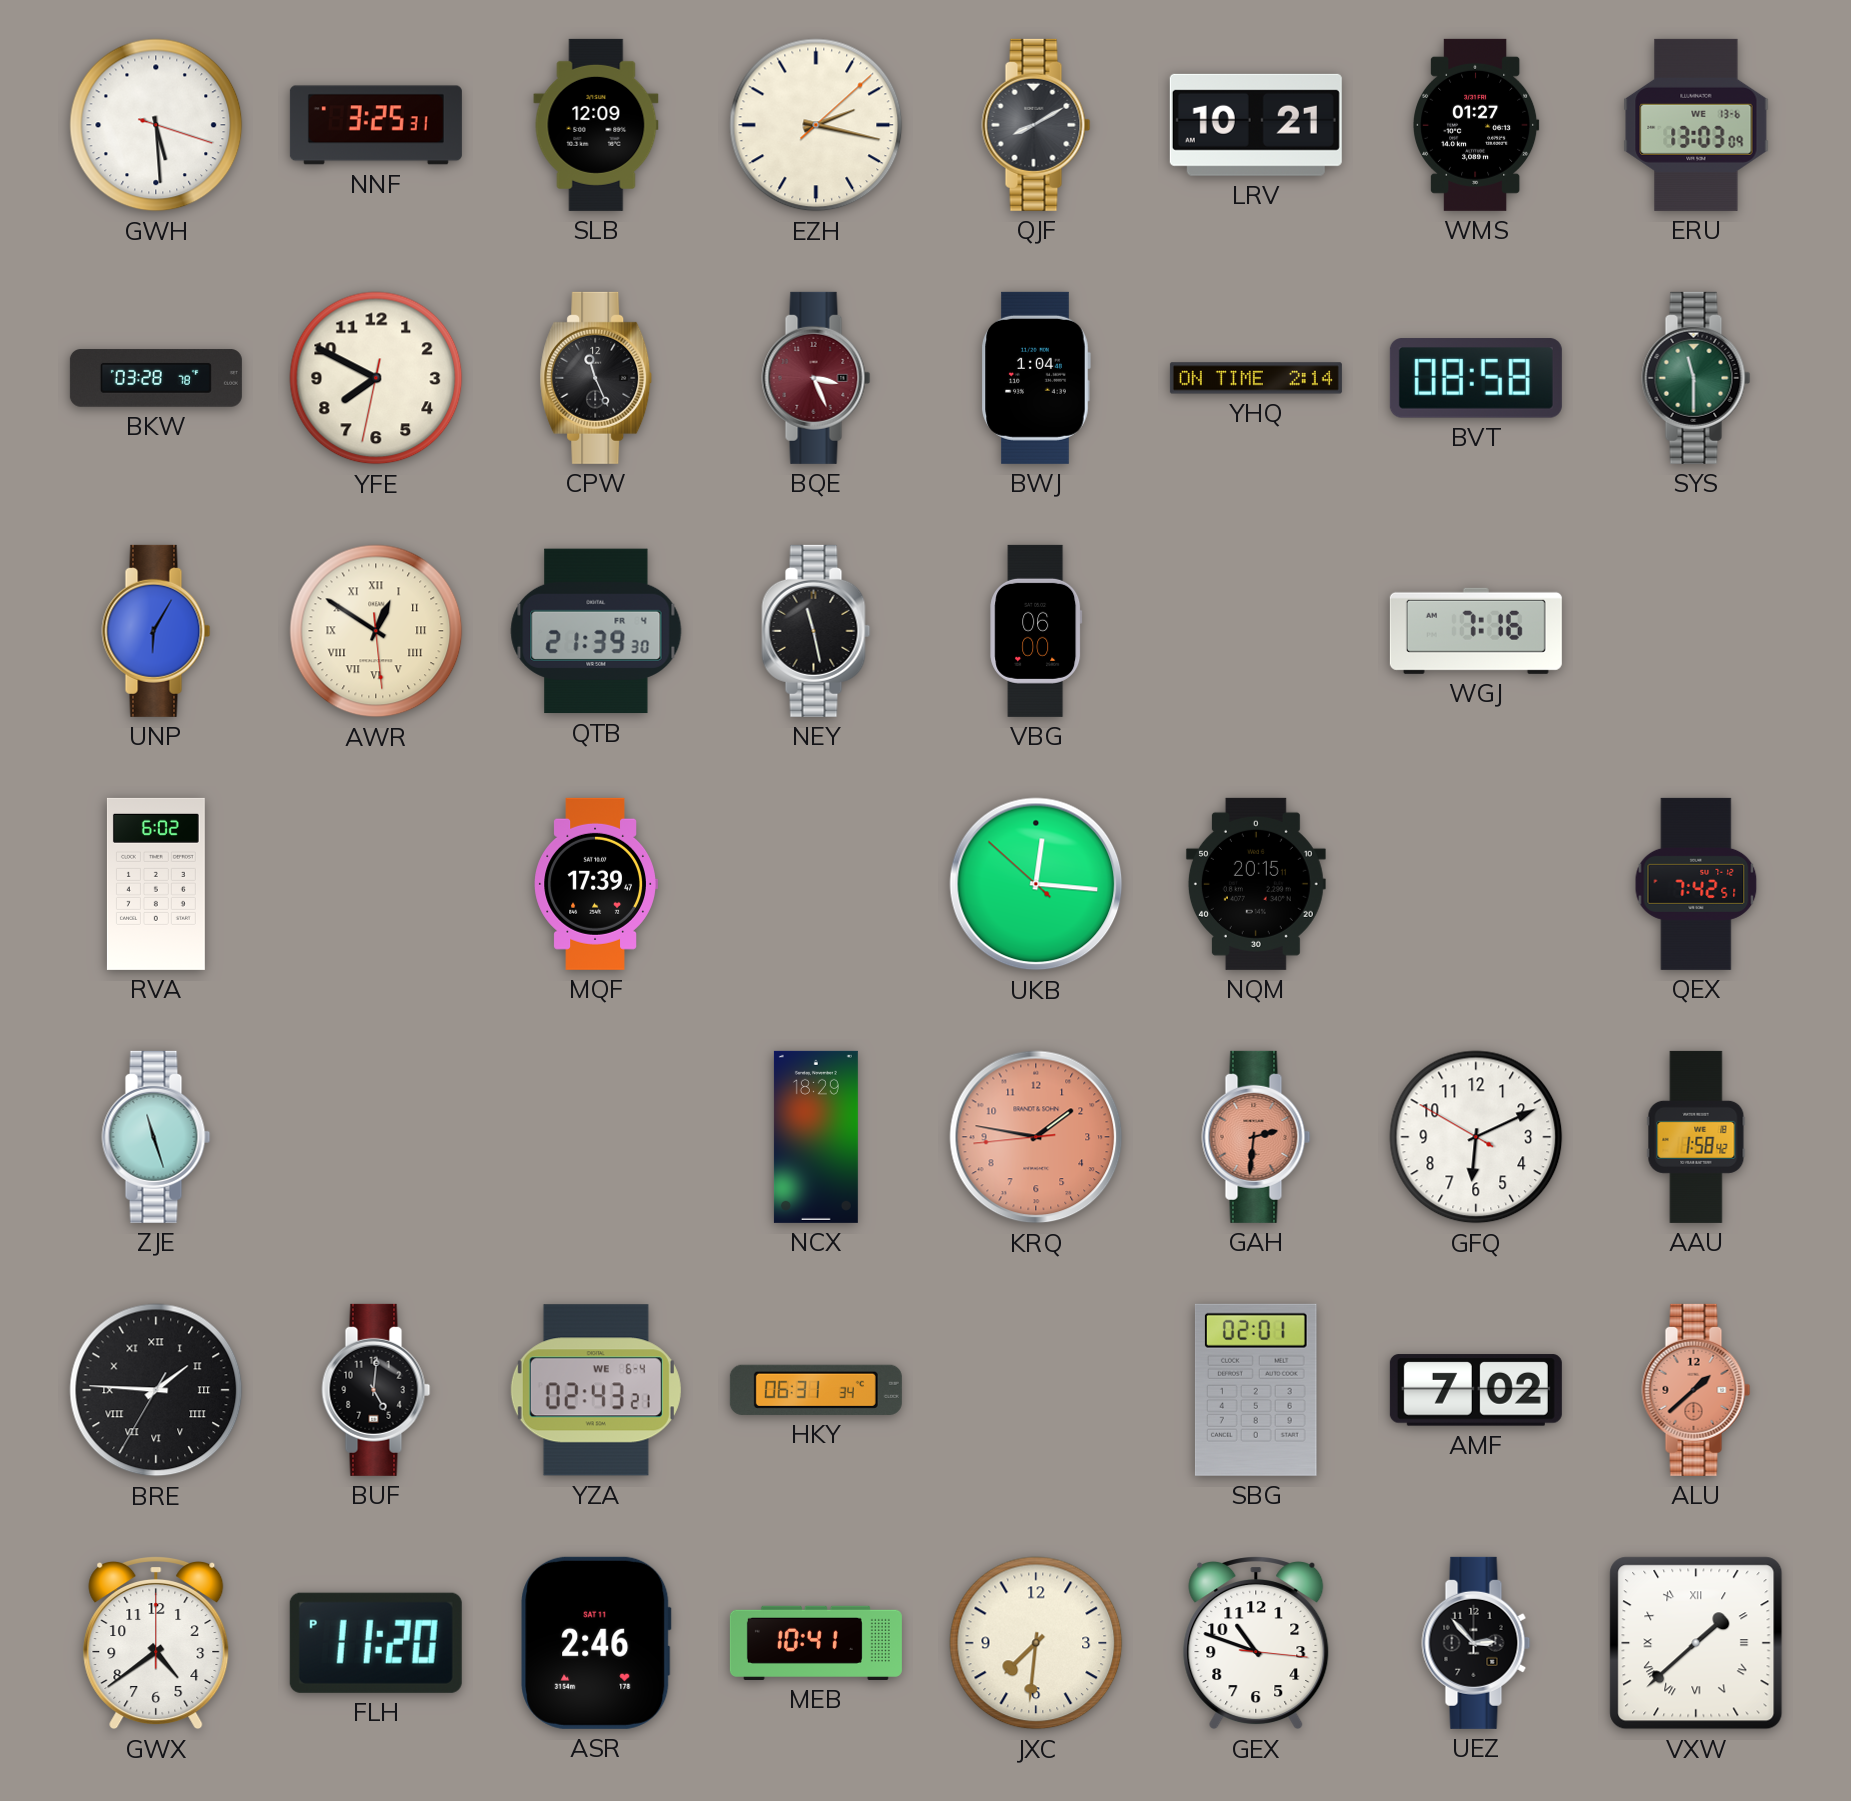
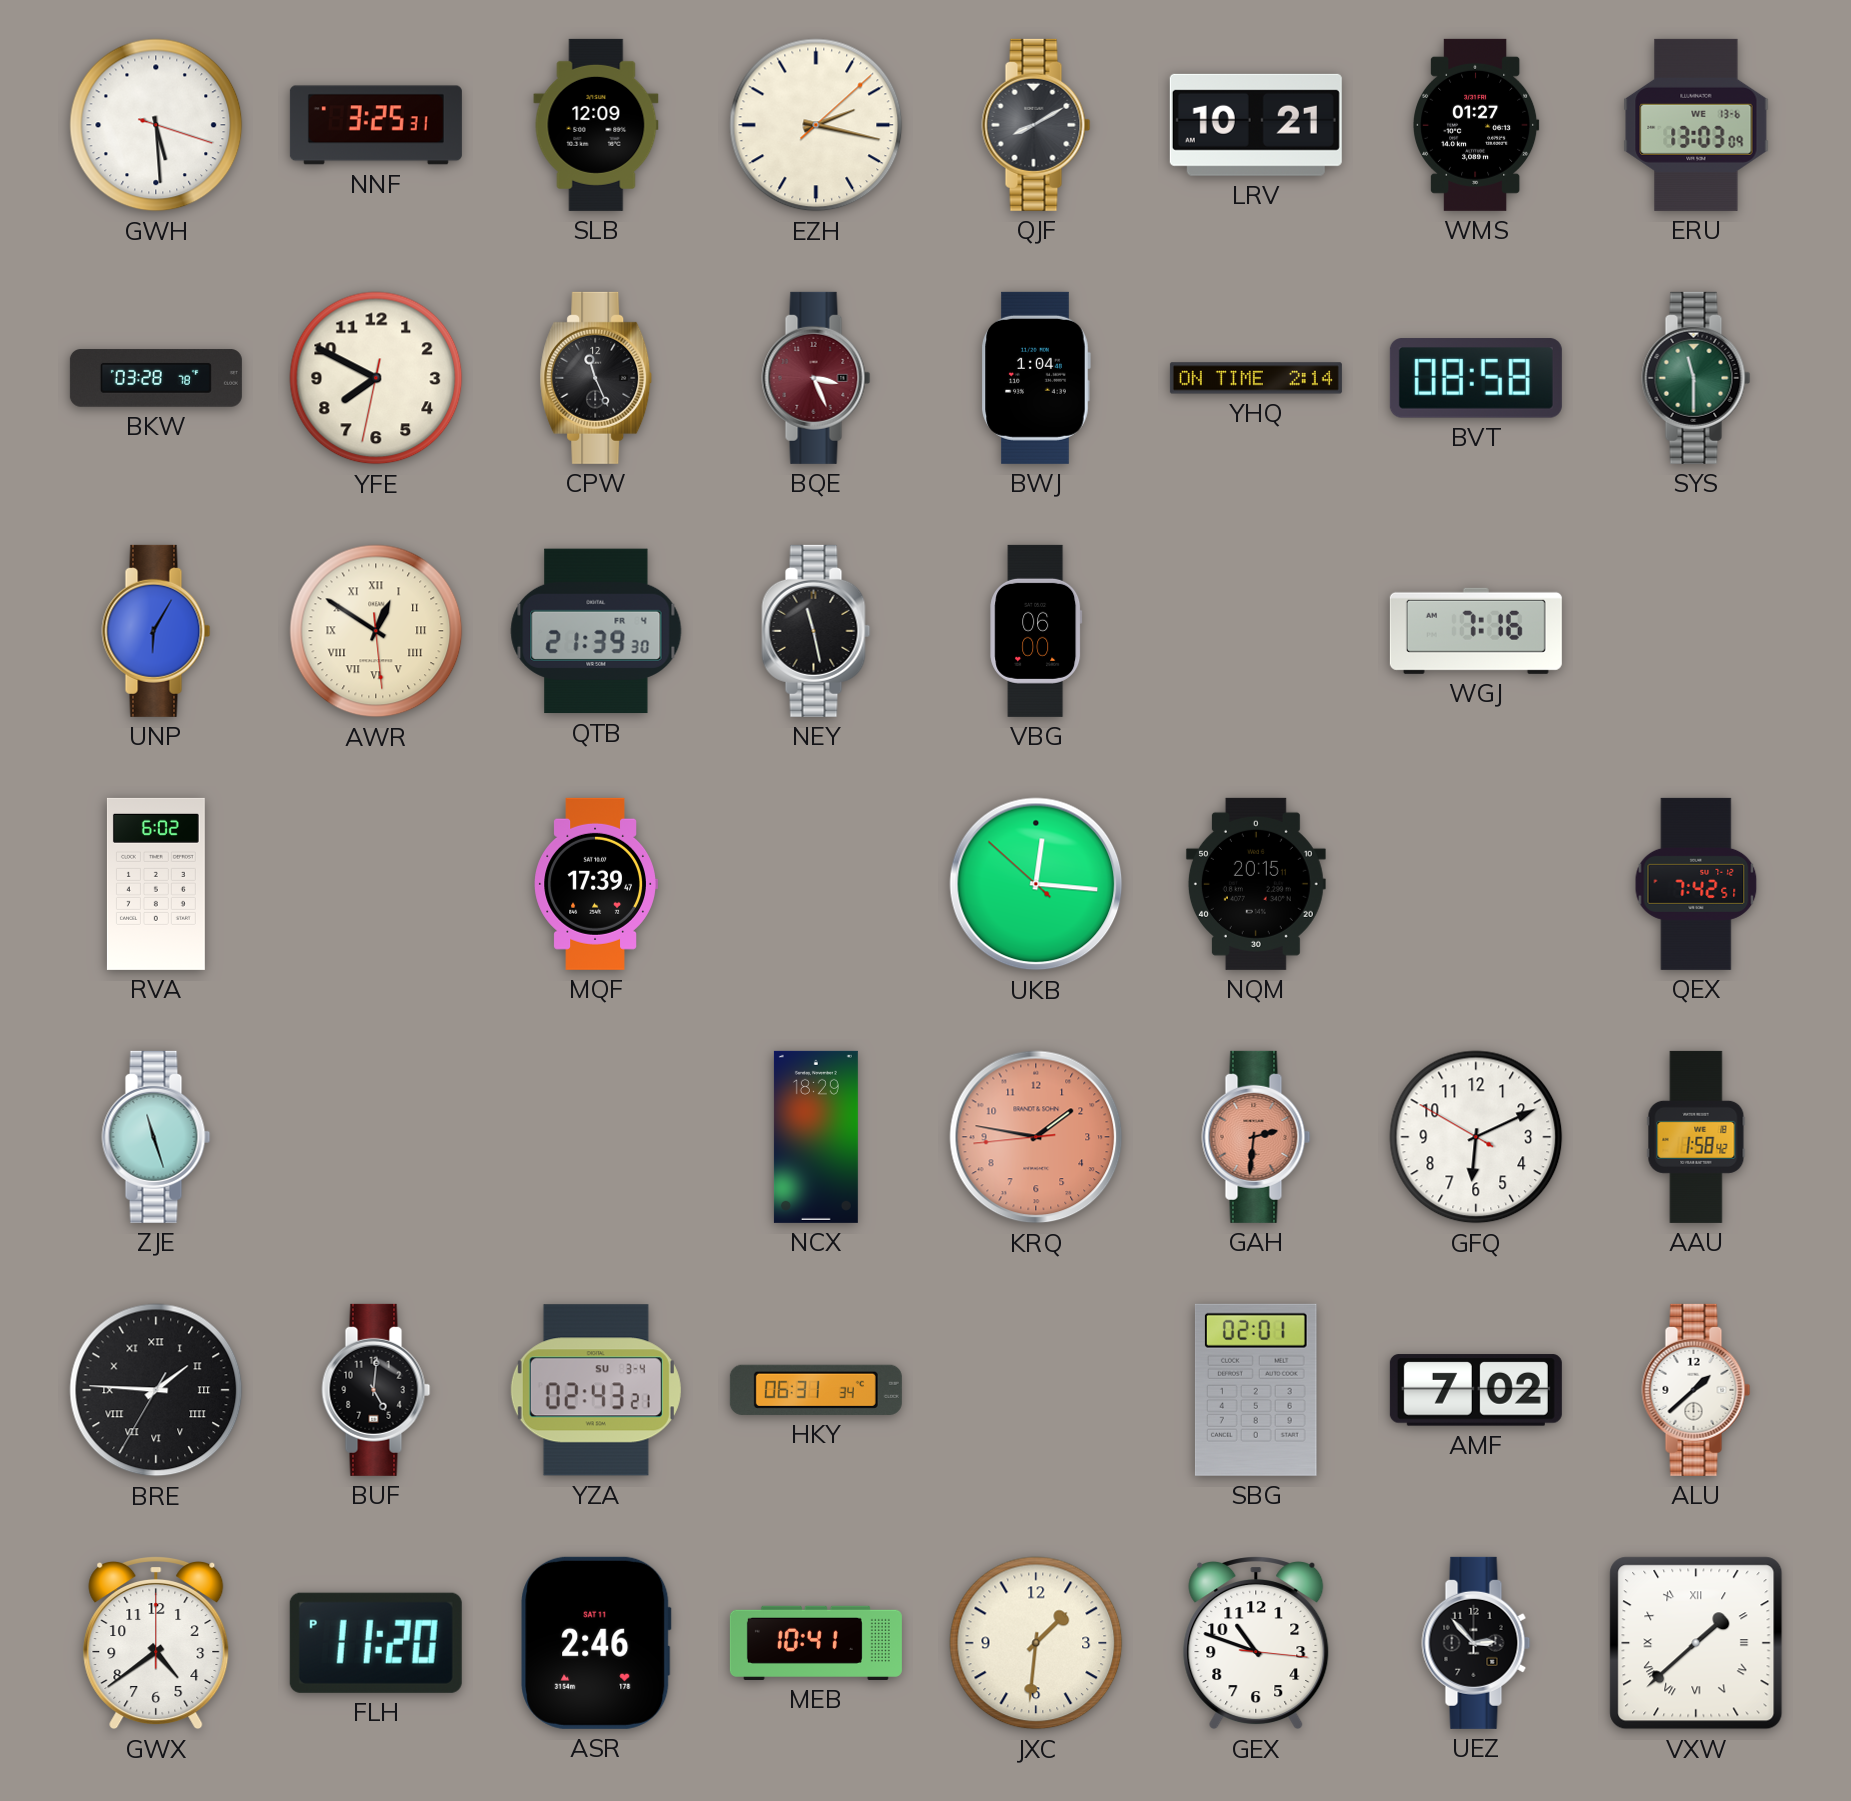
YZA date: WE 6-4 -> SU 3-4 (596, 1390)
ALU dial: salmon -> white (1696, 1390)
JXC: 7:31 -> 1:31 (1036, 1643)
